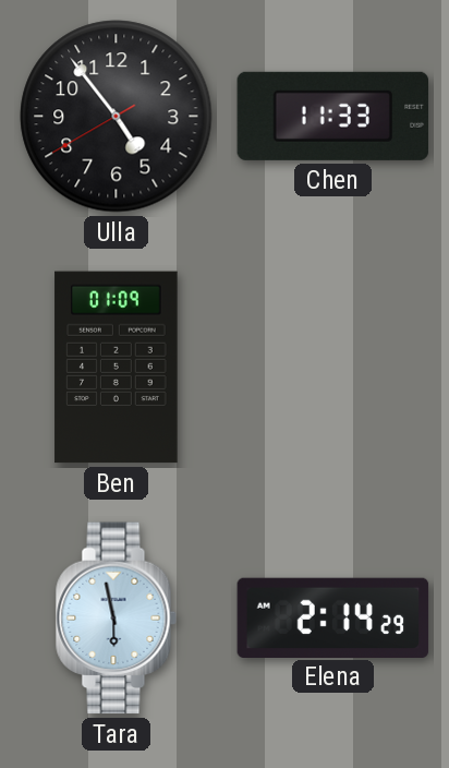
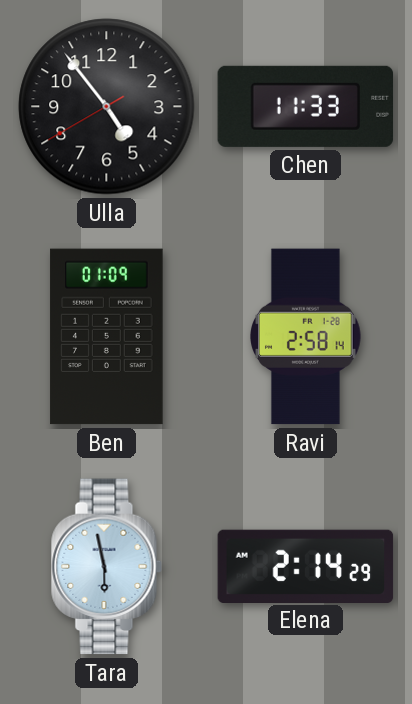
Ravi: none -> 2:58 (306, 337)
